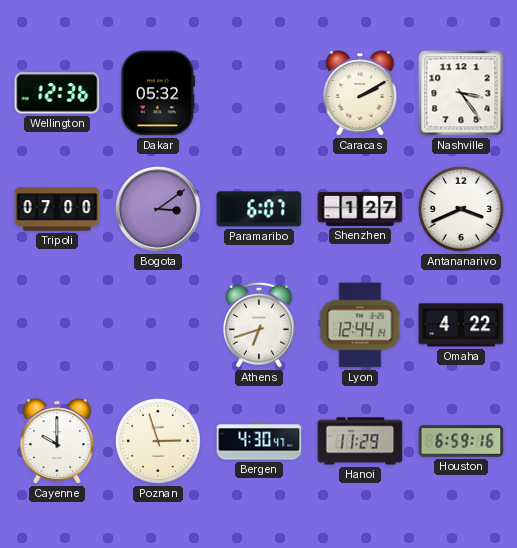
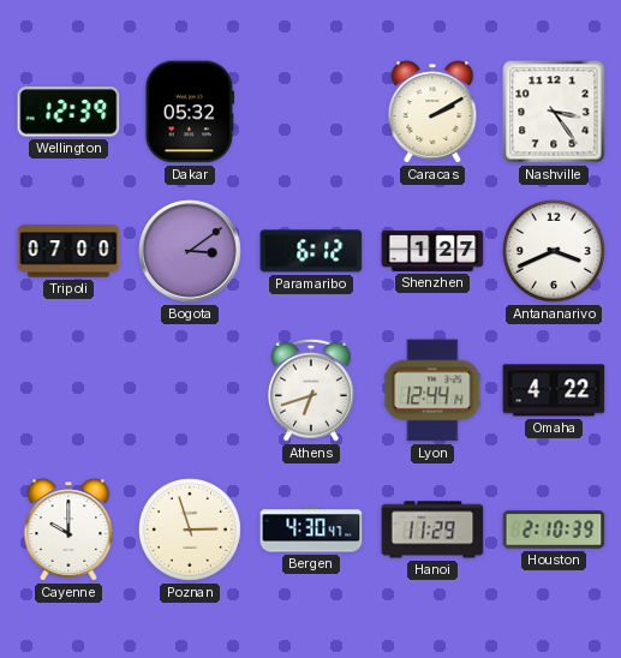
Wellington: 12:36 -> 12:39 (68, 112)
Paramaribo: 6:07 -> 6:12 (311, 251)
Houston: 6:59 -> 2:10 (554, 530)
